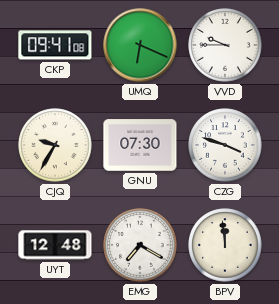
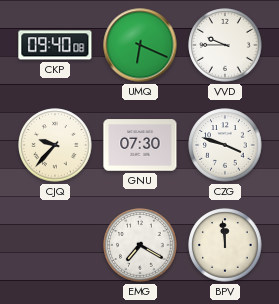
CKP: 09:41 -> 09:40 (55, 45)
CJQ: 9:35 -> 9:37 (55, 145)
UYT: 12:48 -> none (55, 245)
